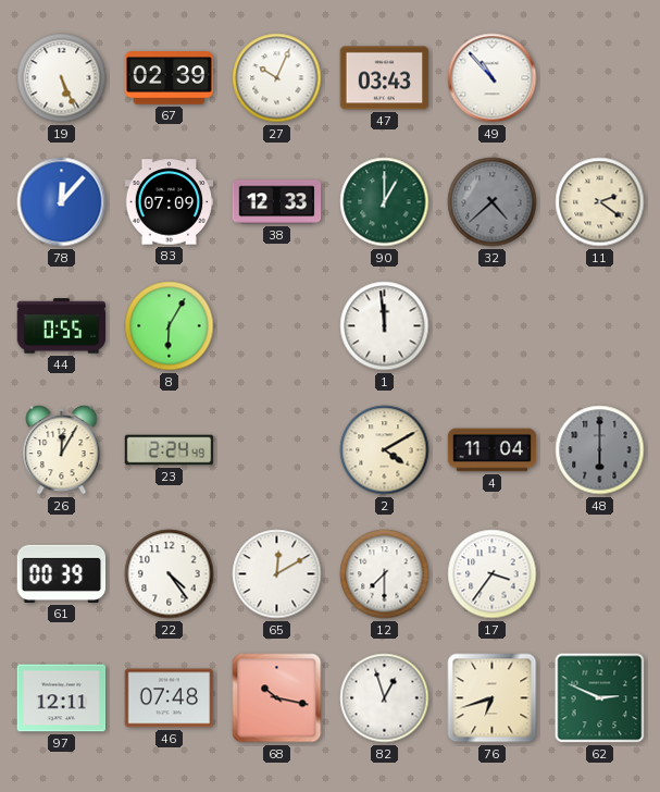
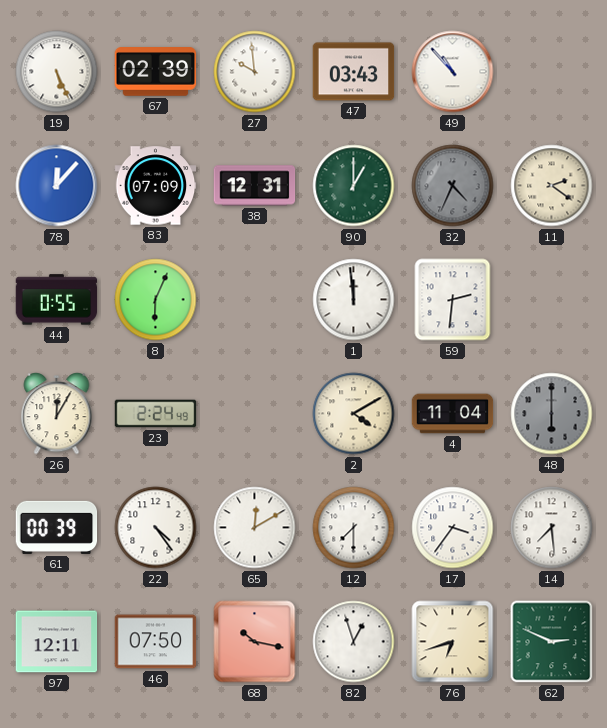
27: 10:04 -> 9:59 (255, 72)
38: 12:33 -> 12:31 (255, 186)
32: 4:38 -> 4:34 (453, 186)
8: 6:05 -> 6:04 (156, 300)
59: none -> 2:31 (453, 300)
14: none -> 7:29 (552, 528)
46: 07:48 -> 07:50 (156, 642)
